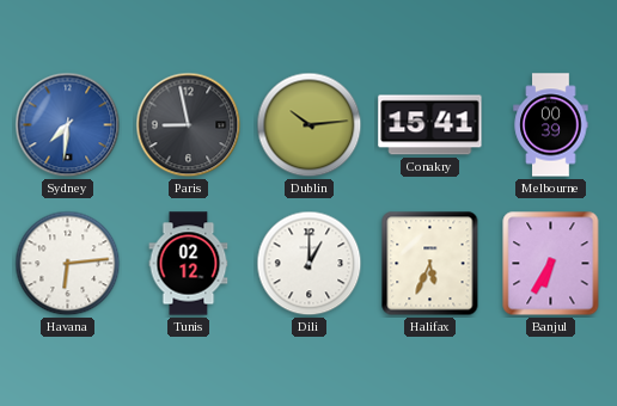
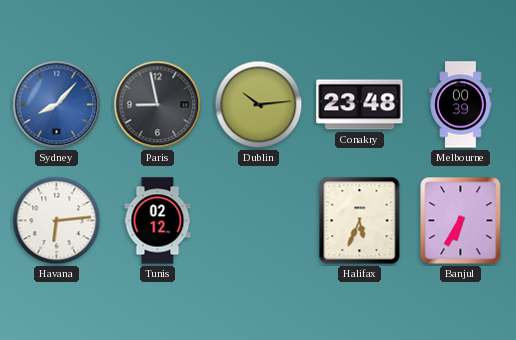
Sydney: 7:31 -> 8:07 (57, 105)
Conakry: 15:41 -> 23:48 (360, 105)
Dili: 1:00 -> none (310, 264)
